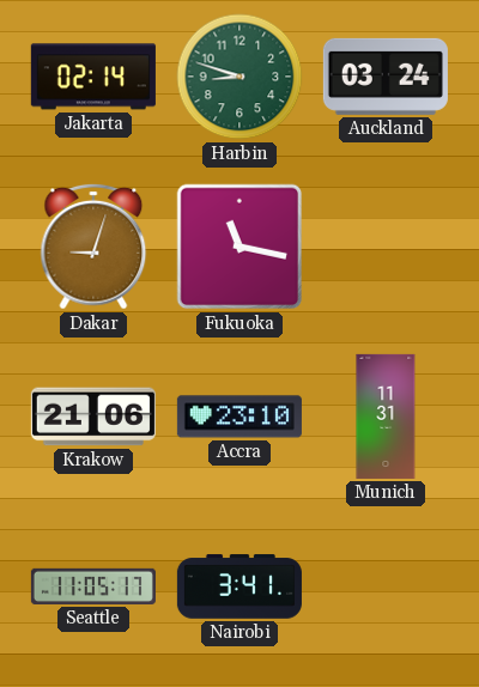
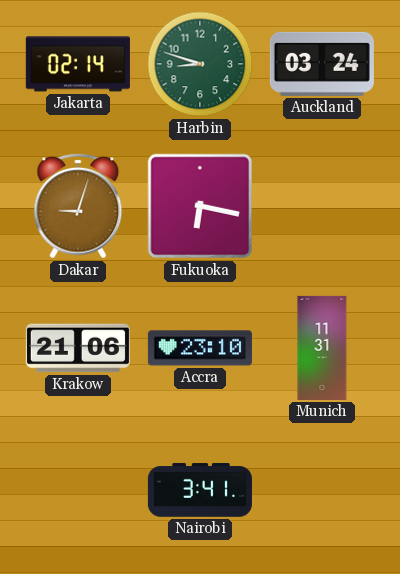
Fukuoka: 11:17 -> 6:17 (200, 206)
Seattle: 11:05 -> none (93, 586)
